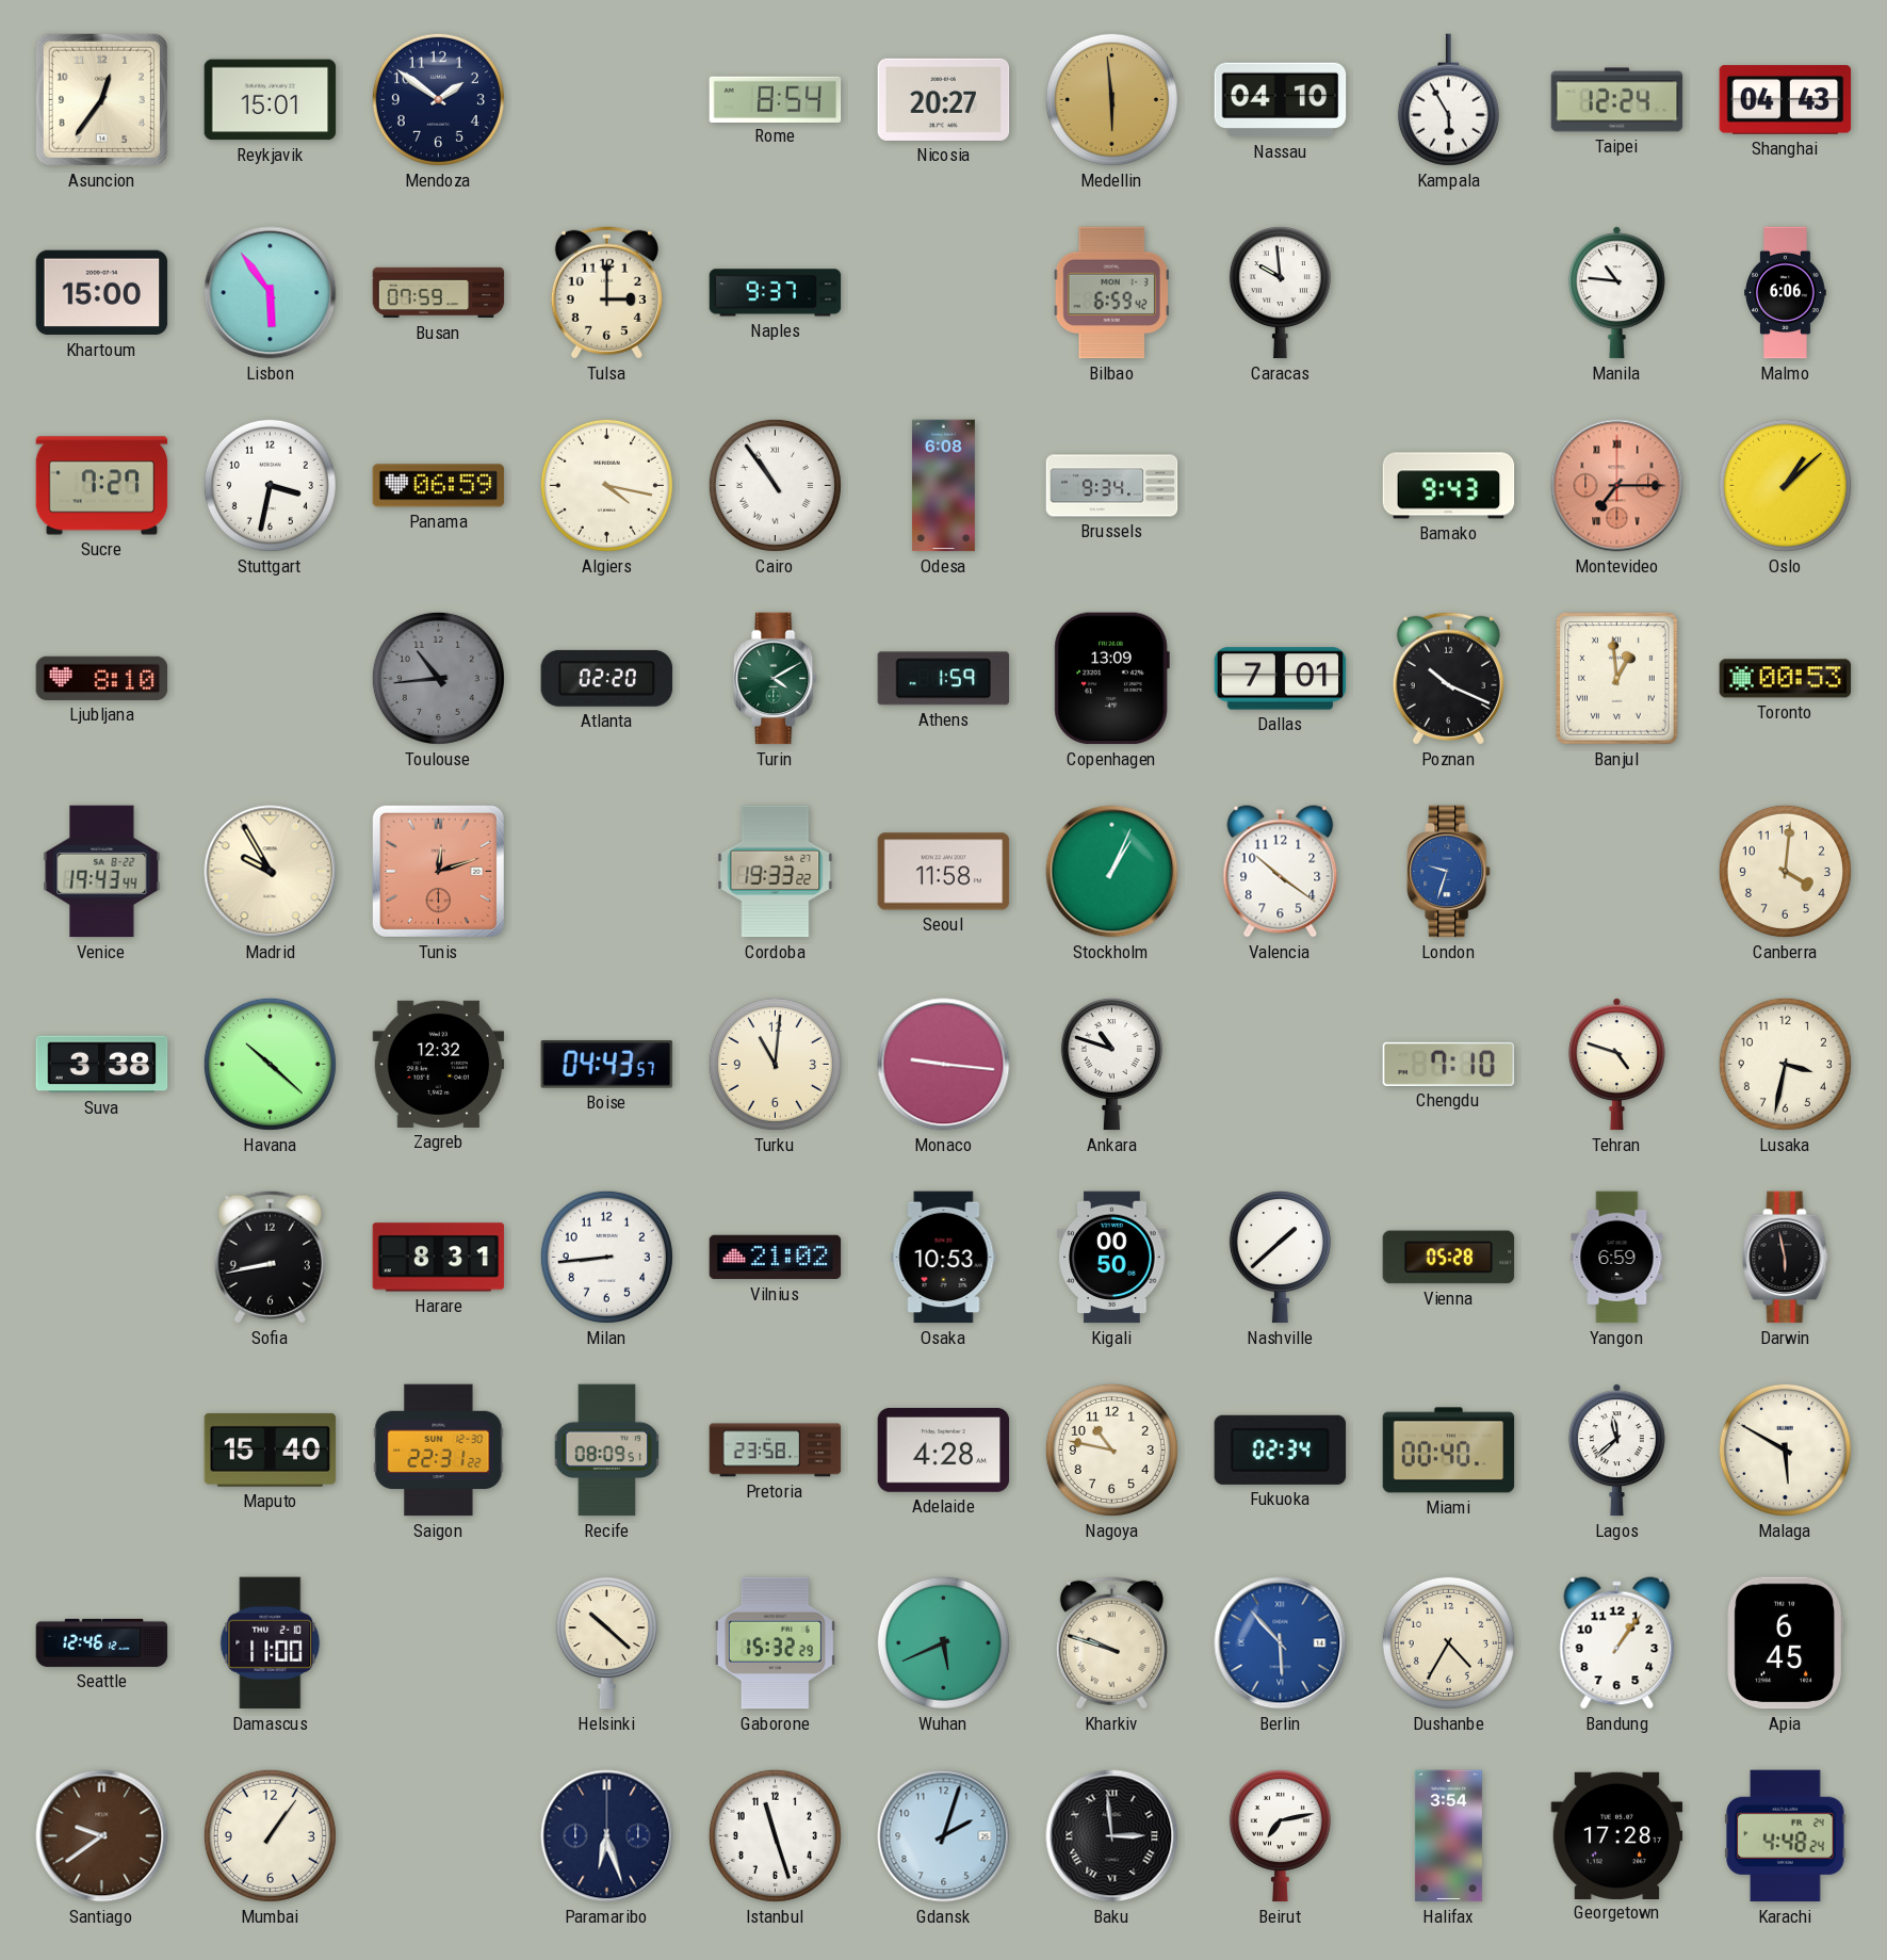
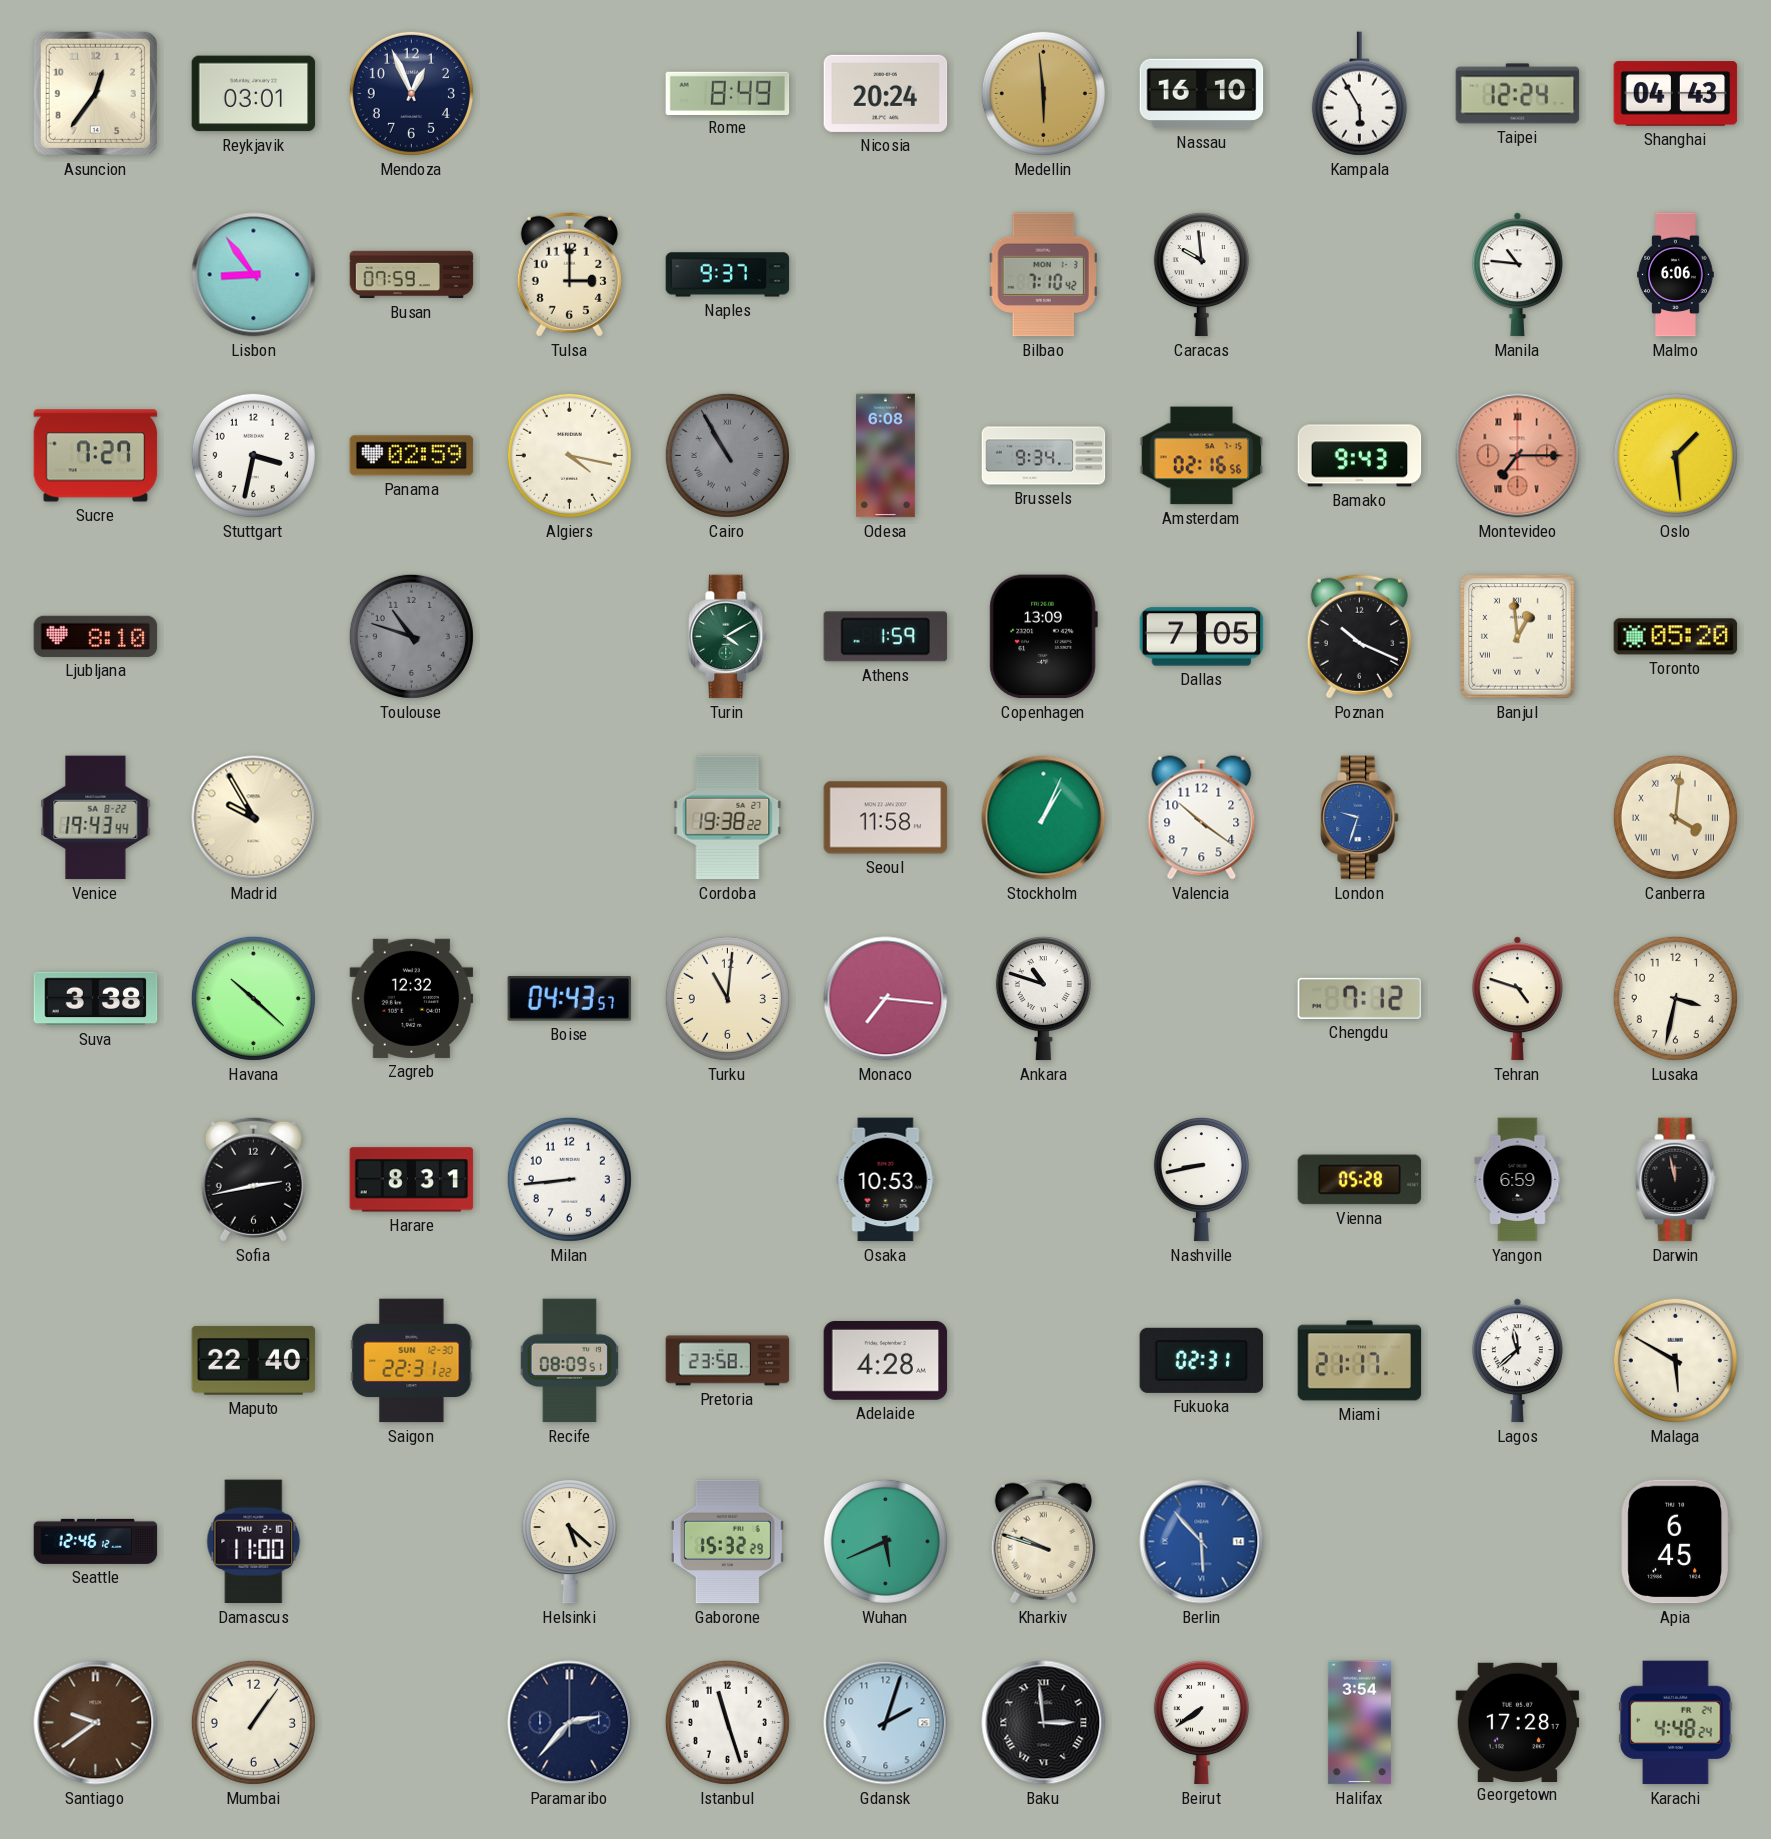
Reykjavik: 15:01 -> 03:01 (254, 94)
Mendoza: 1:51 -> 12:56 (411, 93)
Rome: 8:54 -> 8:49 (728, 93)
Nicosia: 20:27 -> 20:24 (886, 93)
Nassau: 04:10 -> 16:10 (1202, 94)
Khartoum: 15:00 -> none (102, 293)
Lisbon: 5:54 -> 8:54 (254, 275)
Bilbao: 6:59 -> 7:10 (1043, 275)
Panama: 06:59 -> 02:59 (412, 456)
Cairo: 10:54 -> 10:55 (727, 455)
Cairo dial: white -> grey (727, 455)
Amsterdam: none -> 02:16 (1202, 456)
Oslo: 1:08 -> 1:29 (1675, 455)
Toulouse: 10:44 -> 10:48 (411, 636)
Atlanta: 02:20 -> none (607, 678)
Dallas: 7:01 -> 7:05 (1202, 637)
Toronto: 00:53 -> 05:20 (1676, 637)
Tunis: 12:12 -> none (438, 871)
Cordoba: 19:33 -> 19:38 (728, 818)
Canberra numerals: Arabic -> Roman (1675, 817)
Monaco: 9:16 -> 7:16 (886, 999)
Chengdu: 7:10 -> 7:12 (1360, 998)
Sofia: 8:43 -> 2:43 (253, 1179)
Vilnius: 21:02 -> none (776, 1258)
Kigali: 00:50 -> none (1112, 1258)
Nashville: 1:38 -> 8:43 (1201, 1180)
Darwin: 5:58 -> 11:58 (1676, 1180)
Maputo: 15:40 -> 22:40 (254, 1360)
Nagoya: 10:47 -> none (1111, 1449)
Fukuoka: 02:34 -> 02:31 (1202, 1360)
Miami: 00:40 -> 21:17 (1360, 1361)
Helsinki: 10:22 -> 5:22 (569, 1542)
Dushanbe: 4:35 -> none (1448, 1642)
Bandung: 1:06 -> none (1617, 1643)
Paramaribo: 6:27 -> 2:37 (570, 1723)
Beirut: 7:13 -> 7:39 (1201, 1723)
